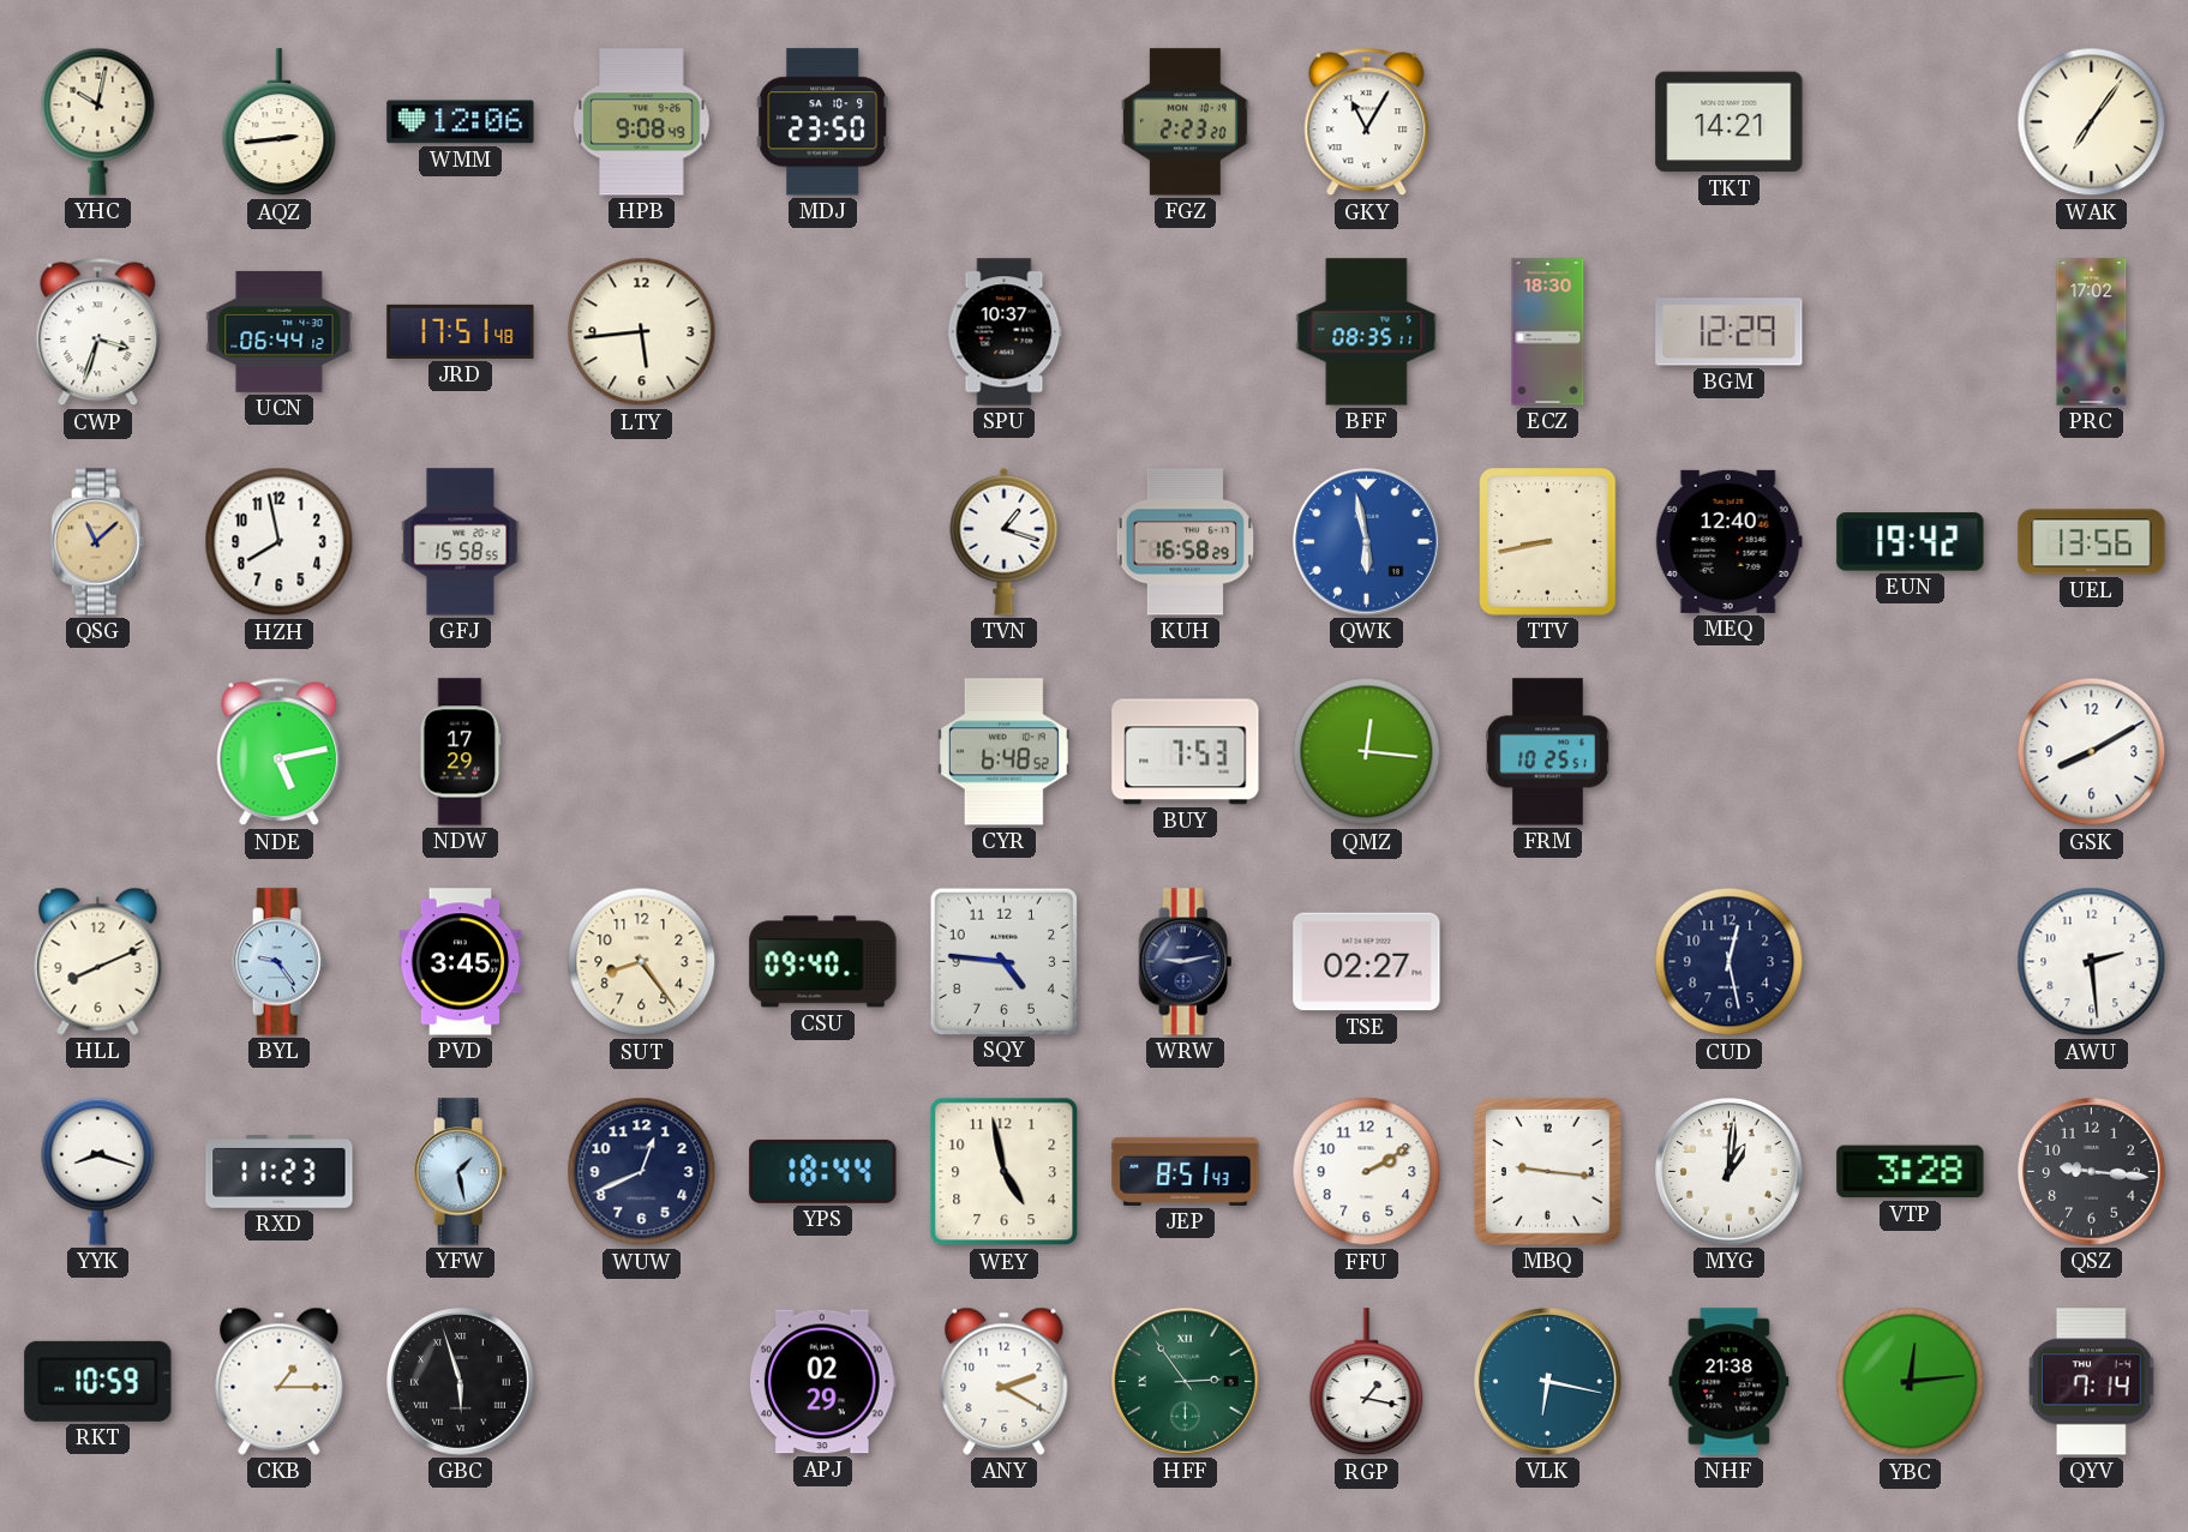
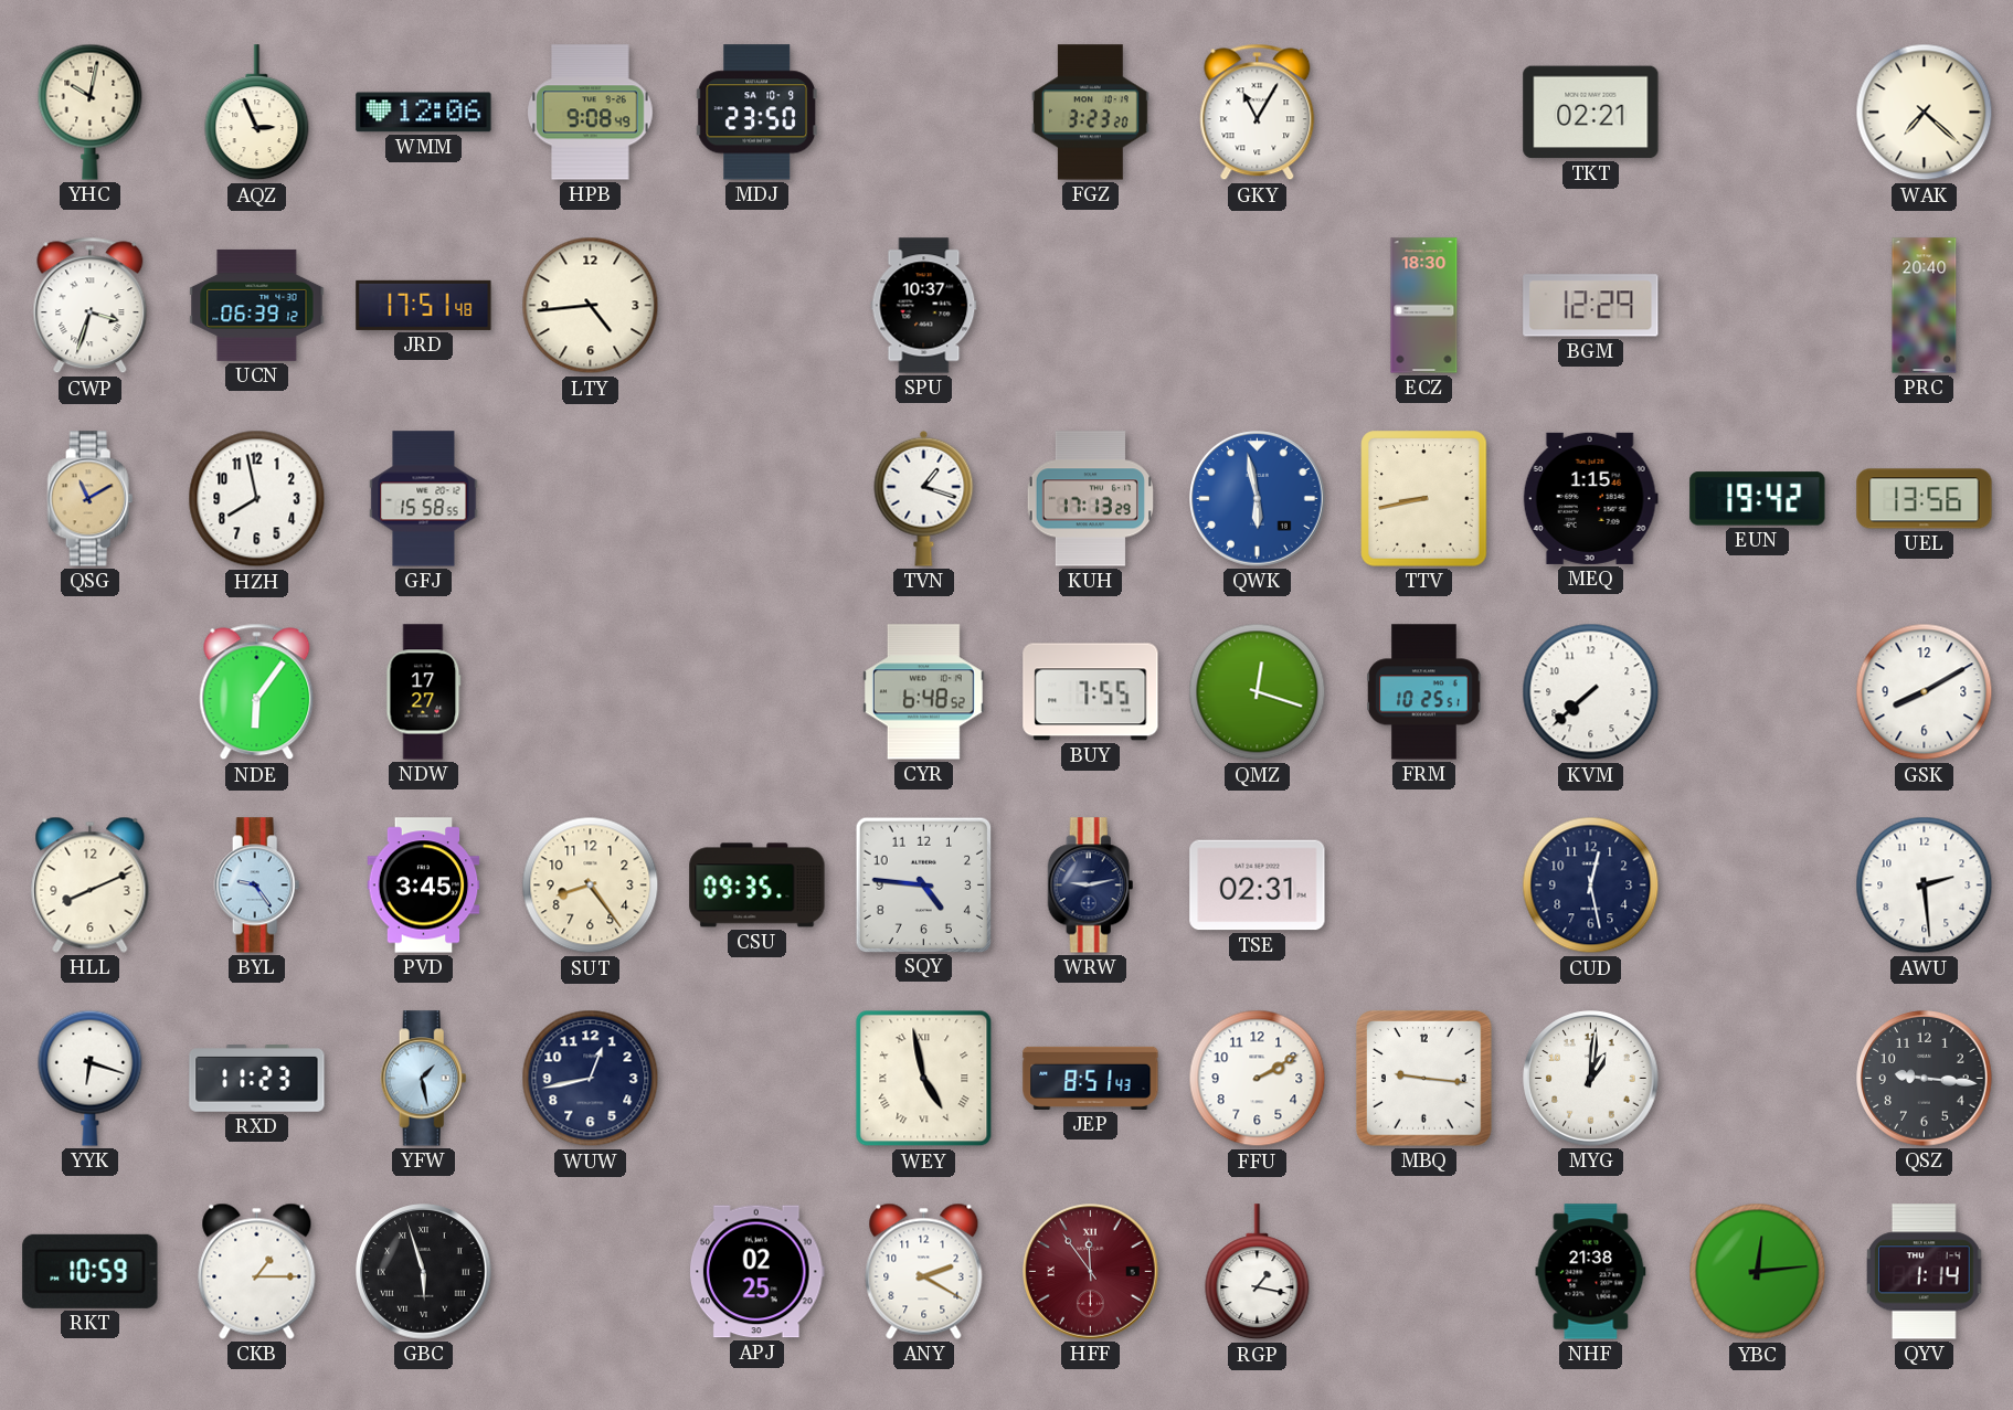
AQZ: 2:44 -> 2:56 (257, 113)
FGZ: 2:23 -> 3:23 (1091, 113)
TKT: 14:21 -> 02:21 (1591, 113)
WAK: 7:06 -> 7:22 (1925, 113)
UCN: 06:44 -> 06:39 (257, 305)
LTY: 5:44 -> 4:44 (591, 306)
BFF: 08:35 -> none (1367, 332)
PRC: 17:02 -> 20:40 (1925, 306)
QSG: 11:08 -> 11:10 (91, 499)
KUH: 16:58 -> 17:13 (1091, 499)
MEQ: 12:40 -> 1:15 (1590, 498)
NDE: 5:13 -> 6:06 (257, 692)
NDW: 17:29 -> 17:27 (424, 692)
BUY: 7:53 -> 7:55 (1091, 692)
QMZ: 12:16 -> 12:18 (1258, 692)
KVM: none -> 7:38 (1591, 692)
CSU: 09:40 -> 09:35 (757, 886)
TSE: 02:27 -> 02:31 (1258, 886)
YYK: 8:18 -> 6:18 (91, 1078)
WUW: 12:41 -> 12:43 (591, 1079)
YPS: 18:44 -> none (823, 1171)
WEY numerals: Arabic -> Roman (924, 1079)
VTP: 3:28 -> none (1911, 1172)
APJ: 02:29 -> 02:25 (756, 1272)
HFF: 2:54 -> 11:54 (1091, 1272)
HFF dial: green -> burgundy (1091, 1272)
VLK: 6:17 -> none (1548, 1382)
QYV: 7:14 -> 1:14 (1925, 1272)
